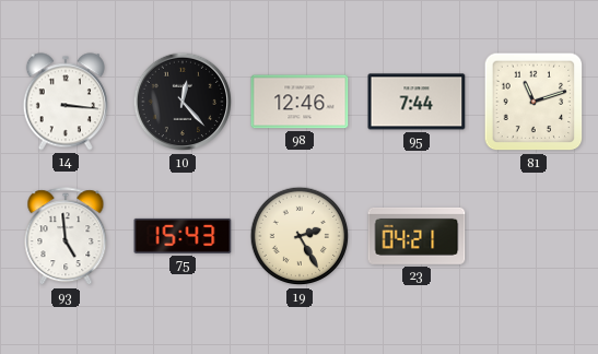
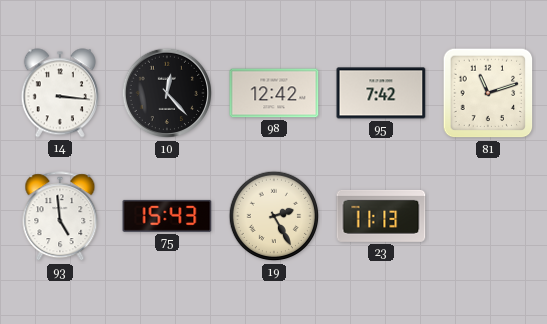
98: 12:46 -> 12:42 (274, 93)
95: 7:44 -> 7:42 (381, 93)
23: 04:21 -> 11:13 (381, 216)
